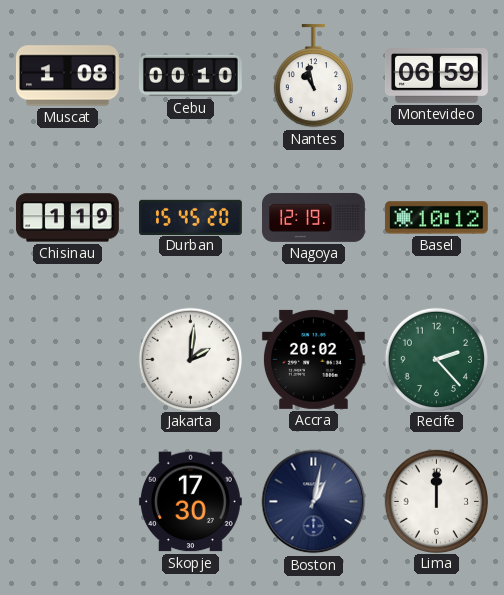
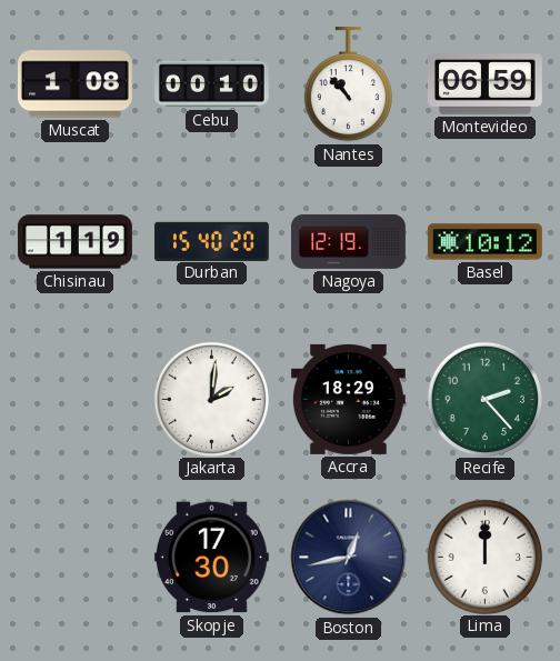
Nantes: 10:58 -> 10:53 (348, 84)
Durban: 15:45 -> 15:40 (212, 241)
Accra: 20:02 -> 18:29 (348, 399)
Boston: 1:02 -> 12:43 (349, 558)
